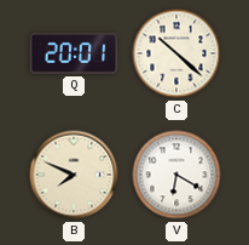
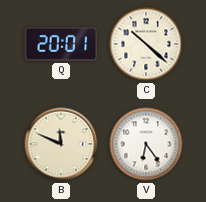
B: 7:49 -> 11:49 (61, 144)
V: 6:20 -> 6:24 (146, 144)
